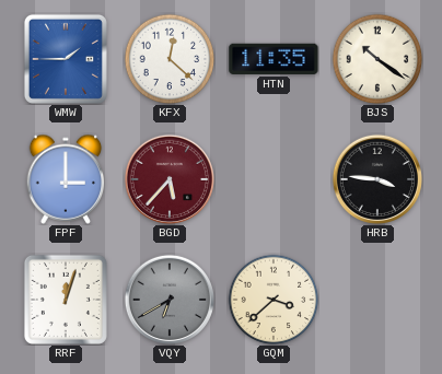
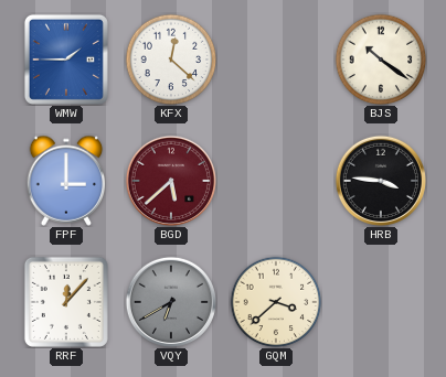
HTN: 11:35 -> none (274, 59)
BGD: 5:37 -> 5:38 (170, 180)
RRF: 12:03 -> 12:07 (66, 302)
